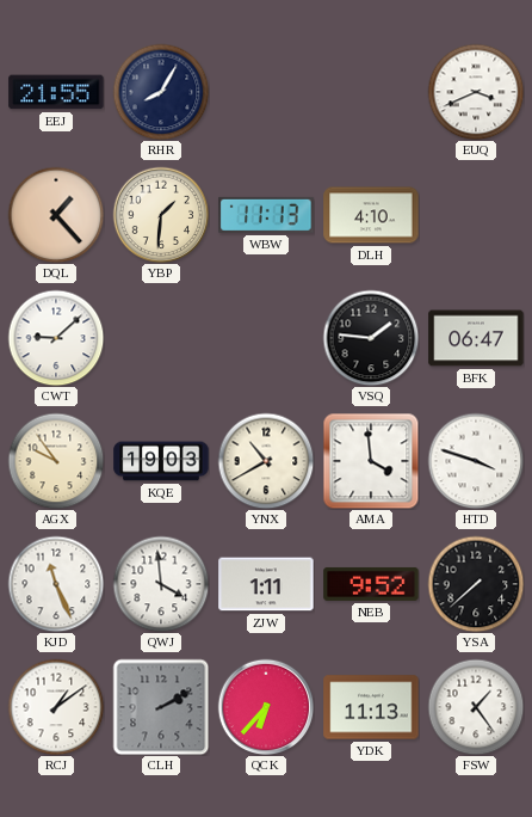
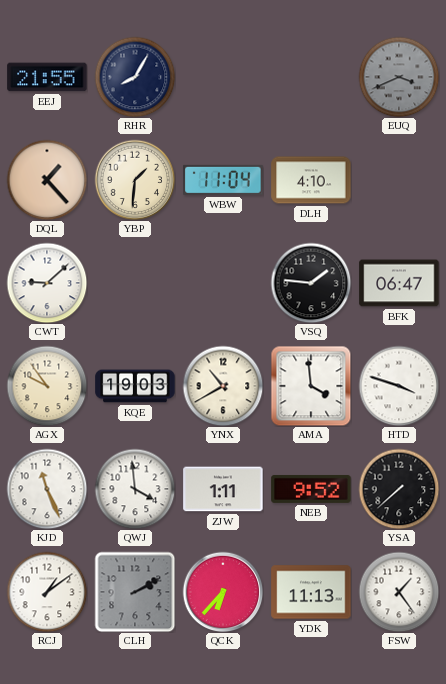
EUQ dial: white -> grey (399, 77)
WBW: 11:13 -> 11:04 (223, 180)
